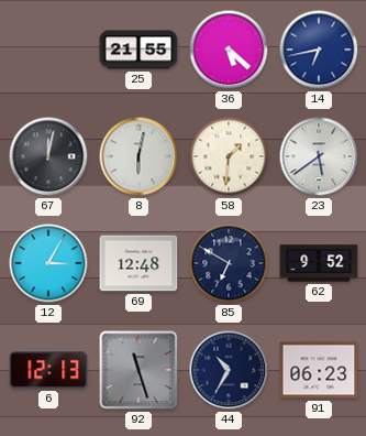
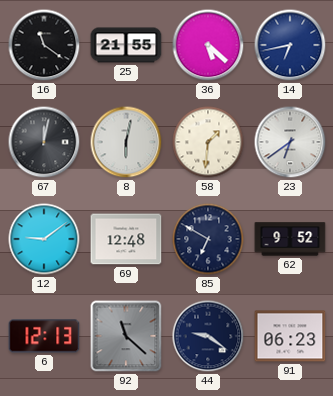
16: none -> 11:21 (44, 45)
23: 5:39 -> 6:39 (290, 142)
12: 3:05 -> 9:09 (44, 239)
92: 11:27 -> 11:22 (126, 336)
44: 10:35 -> 9:21 (208, 336)
